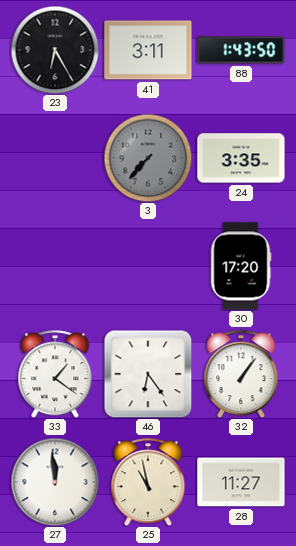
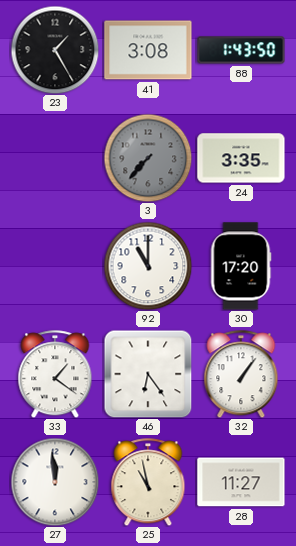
23: 6:25 -> 1:25 (55, 50)
41: 3:11 -> 3:08 (148, 50)
92: none -> 11:00 (148, 266)
